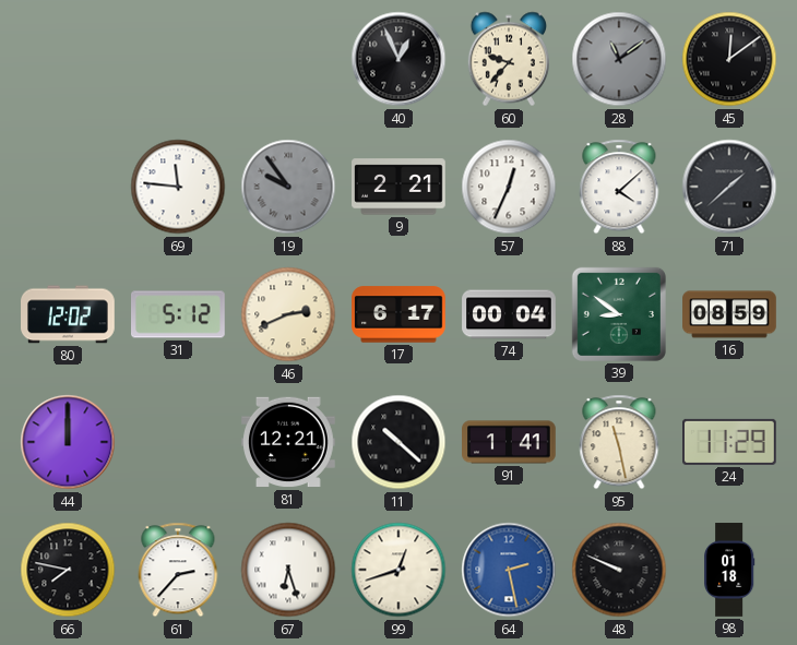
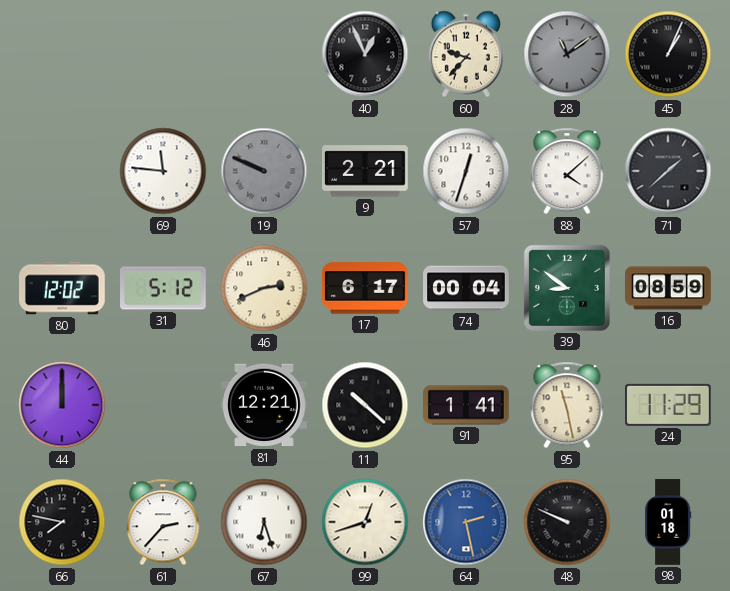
45: 12:09 -> 1:04 (668, 54)
19: 9:54 -> 9:49 (264, 171)
57: 12:34 -> 12:33 (466, 171)
